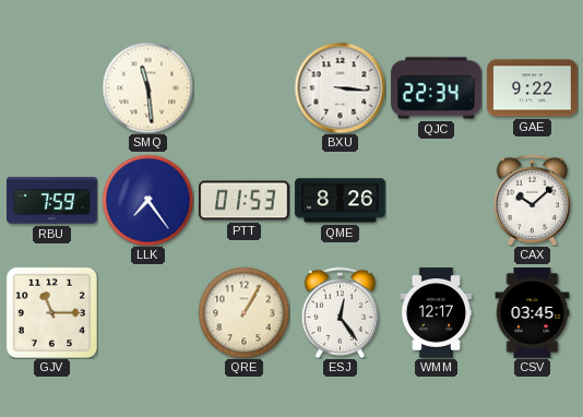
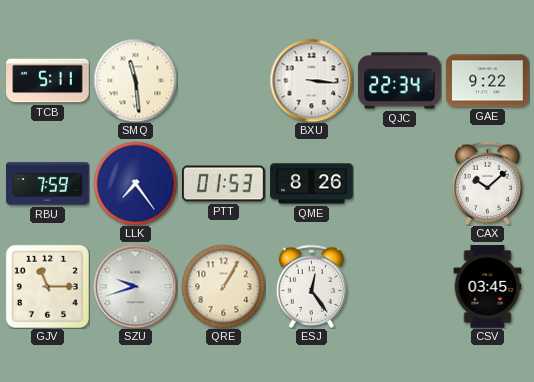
TCB: none -> 5:11 (48, 81)
SZU: none -> 9:42 (135, 286)
WMM: 12:17 -> none (437, 313)
